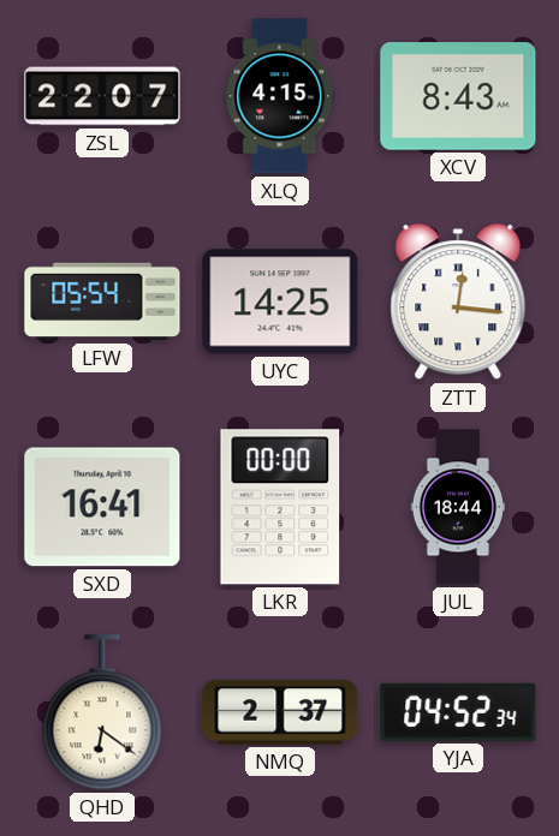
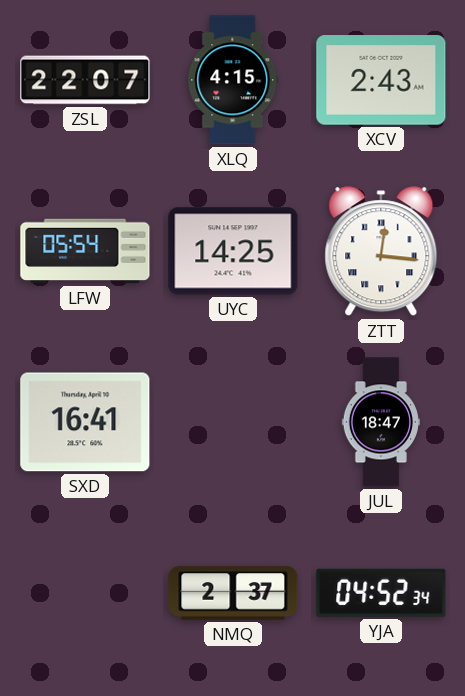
XCV: 8:43 -> 2:43 (381, 80)
LKR: 00:00 -> none (280, 507)
JUL: 18:44 -> 18:47 (381, 422)
QHD: 6:21 -> none (102, 712)
